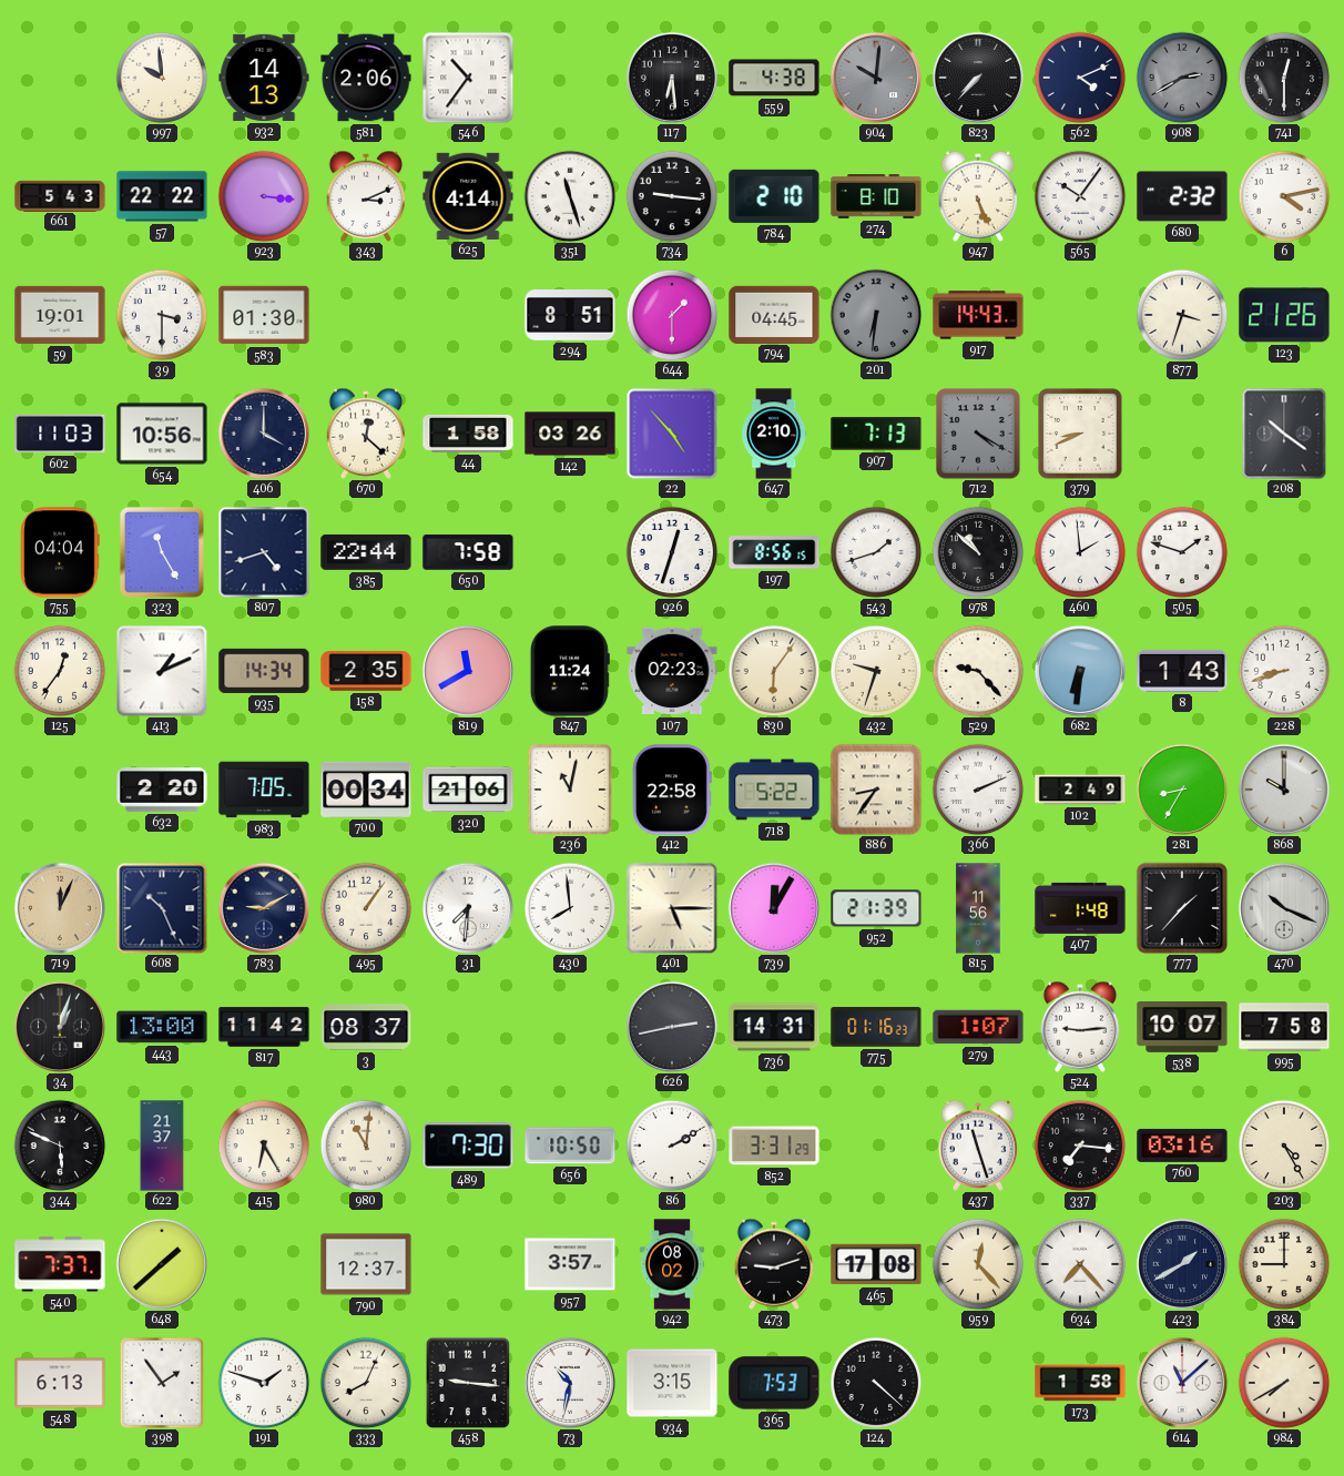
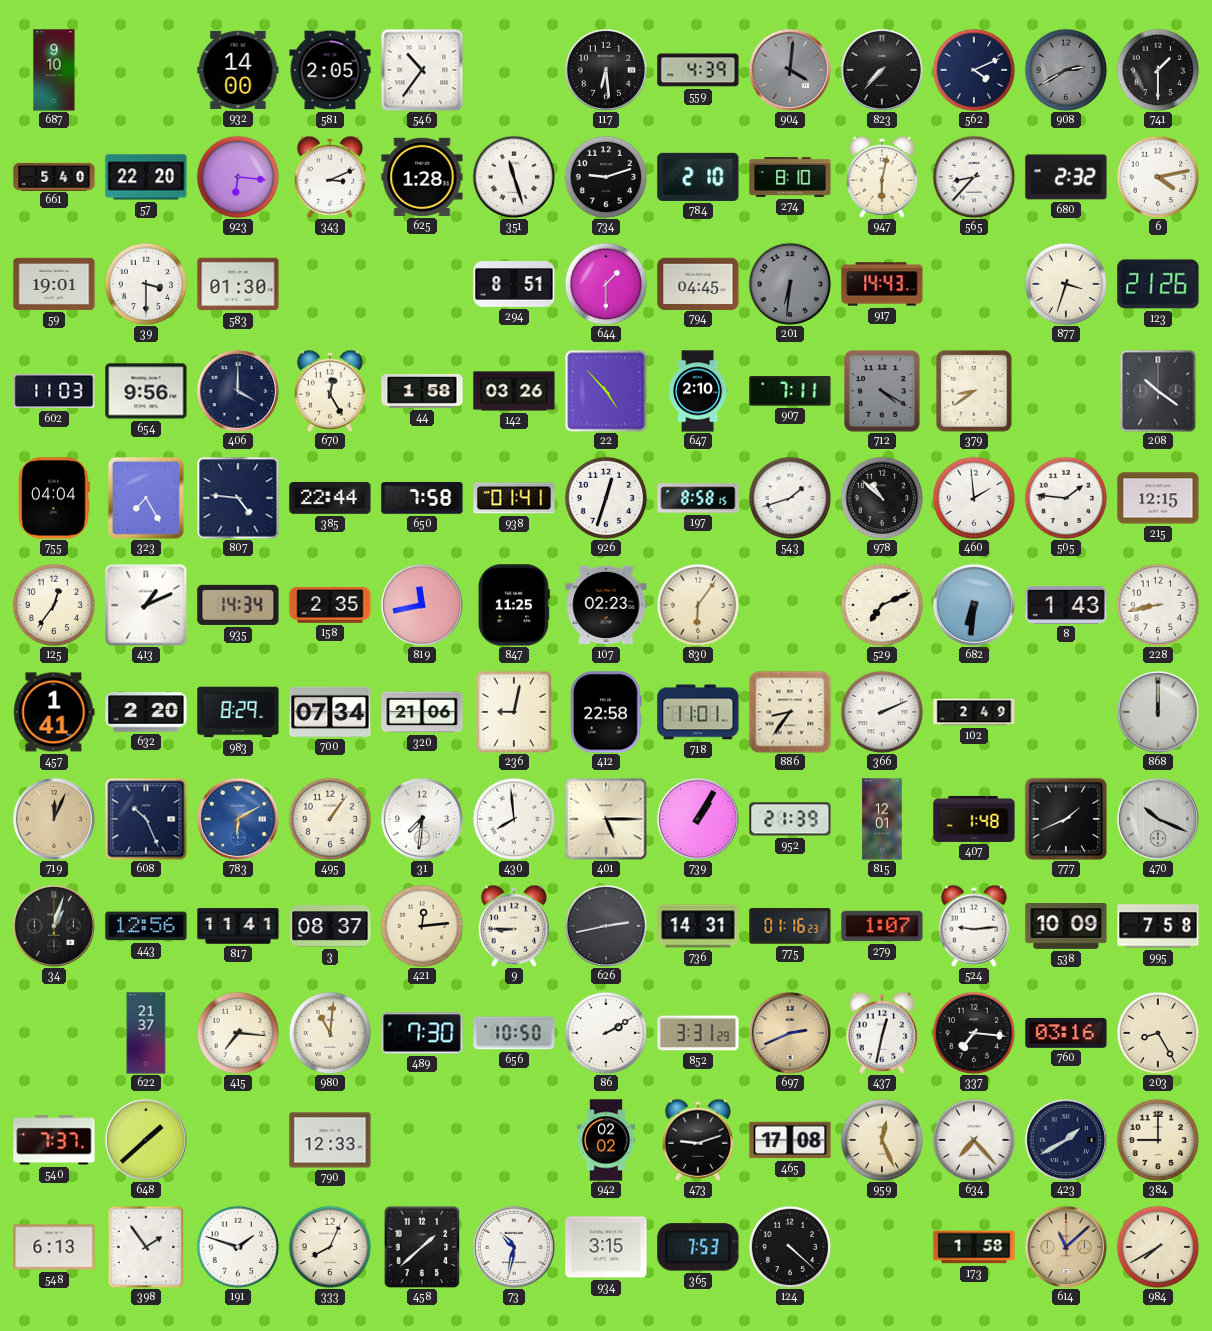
687: none -> 9:10 (54, 70)
997: 9:59 -> none (162, 78)
932: 14:13 -> 14:00 (238, 70)
581: 2:06 -> 2:05 (330, 70)
559: 4:38 -> 4:39 (698, 70)
904: 10:01 -> 4:01 (790, 70)
741: 12:30 -> 1:30 (1158, 70)
661: 5:43 -> 5:40 (54, 176)
57: 22:22 -> 22:20 (146, 177)
923: 3:16 -> 6:16 (238, 177)
625: 4:14 -> 1:28 (422, 177)
734: 9:16 -> 9:12 (606, 177)
947: 5:26 -> 6:02 (882, 177)
565: 10:06 -> 8:37 (974, 177)
654: 10:56 -> 9:56 (146, 391)
670: 12:22 -> 12:25 (330, 391)
907: 7:13 -> 7:11 (790, 391)
379: 8:41 -> 8:39 (974, 391)
323: 11:25 -> 7:25 (146, 498)
807: 4:42 -> 4:46 (238, 498)
938: none -> 01:41 (514, 498)
197: 8:56 -> 8:58 (698, 498)
505: 1:48 -> 1:46 (1066, 498)
215: none -> 12:15 (1158, 498)
819: 11:40 -> 11:43 (422, 605)
847: 11:24 -> 11:25 (514, 605)
432: 9:33 -> none (876, 671)
529: 9:23 -> 7:11 (882, 605)
228: 8:42 -> 8:43 (1158, 605)
457: none -> 1:41 (54, 712)
983: 7:05 -> 8:29 (238, 712)
700: 00:34 -> 07:34 (330, 712)
236: 11:02 -> 9:02 (514, 712)
718: 5:22 -> 11:01 (698, 712)
281: 8:35 -> none (1182, 790)
868: 10:00 -> 12:00 (1158, 712)
783: 9:10 -> 6:10 (238, 819)
783 dial: navy -> blue (238, 819)
739: 12:05 -> 1:05 (698, 819)
815: 11:56 -> 12:01 (882, 819)
777: 1:37 -> 1:41 (1066, 819)
443: 13:00 -> 12:56 (146, 926)
817: 11:42 -> 11:41 (238, 926)
421: none -> 12:14 (422, 926)
9: none -> 8:45 (514, 926)
538: 10:07 -> 10:09 (1066, 927)
344: 5:49 -> none (60, 1146)
415: 6:25 -> 7:16 (238, 1033)
697: none -> 2:41 (790, 1033)
437: 11:27 -> 12:32 (882, 1033)
203: 4:25 -> 8:25 (1158, 1033)
790: 12:37 -> 12:33 (330, 1140)
957: 3:57 -> none (570, 1264)
942: 08:02 -> 02:02 (606, 1140)
959: 12:23 -> 12:26 (882, 1140)
458: 9:16 -> 1:38 (422, 1247)
614 dial: white -> champagne (1066, 1247)
